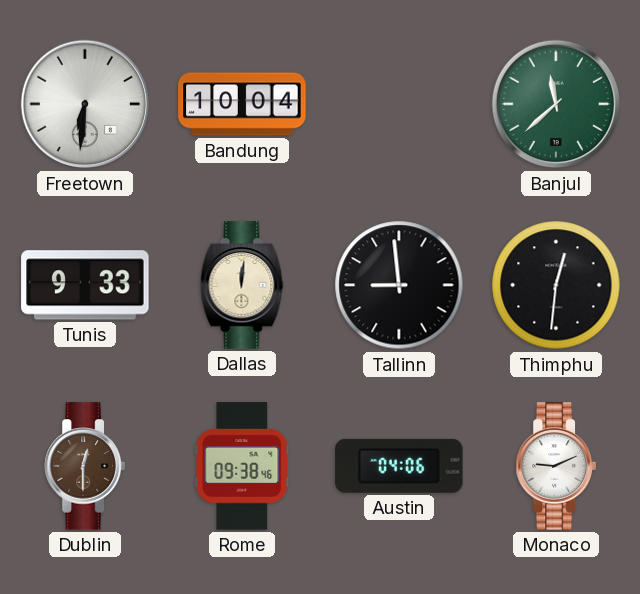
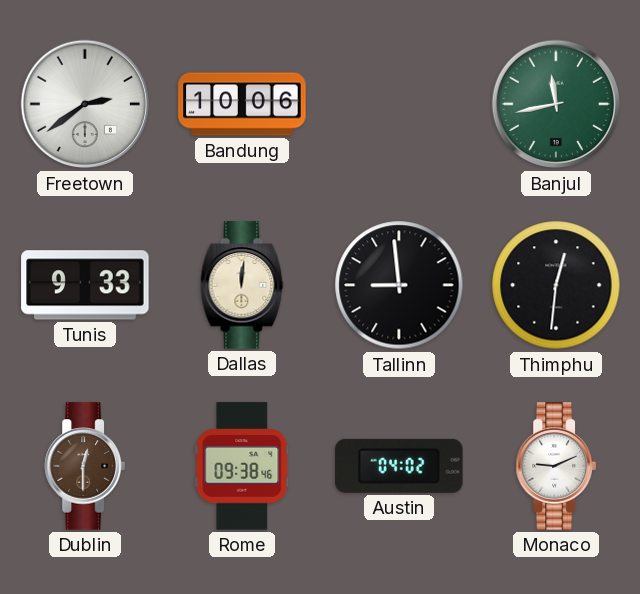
Freetown: 6:31 -> 2:39 (85, 104)
Bandung: 10:04 -> 10:06 (242, 104)
Banjul: 11:38 -> 11:43 (556, 104)
Austin: 04:06 -> 04:02 (399, 466)
